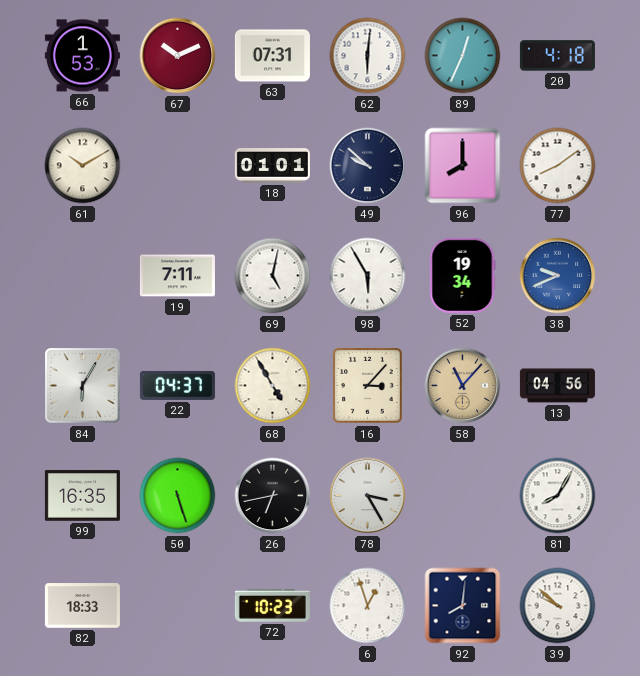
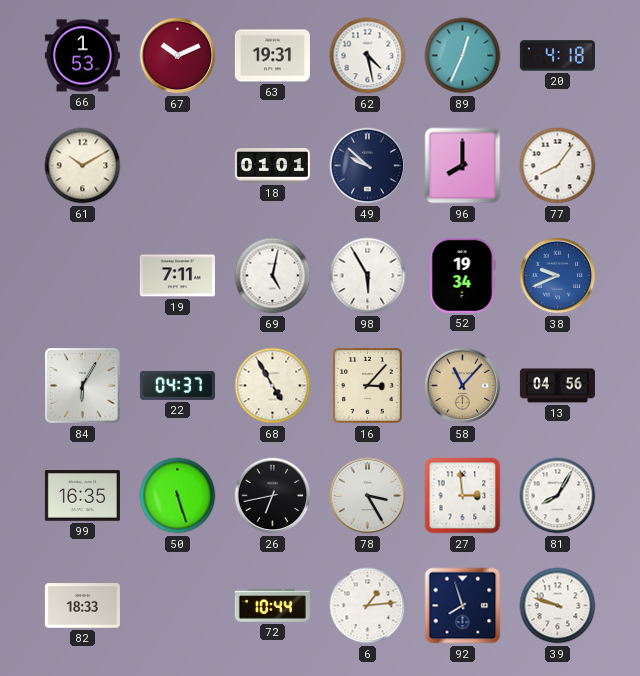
63: 07:31 -> 19:31 (272, 56)
62: 6:01 -> 4:28 (368, 56)
77: 8:09 -> 8:06 (558, 166)
27: none -> 2:59 (463, 496)
72: 10:23 -> 10:44 (272, 606)
6: 12:57 -> 1:14 (368, 606)
92: 8:01 -> 7:57 (463, 606)
39: 9:52 -> 9:48 (558, 606)
